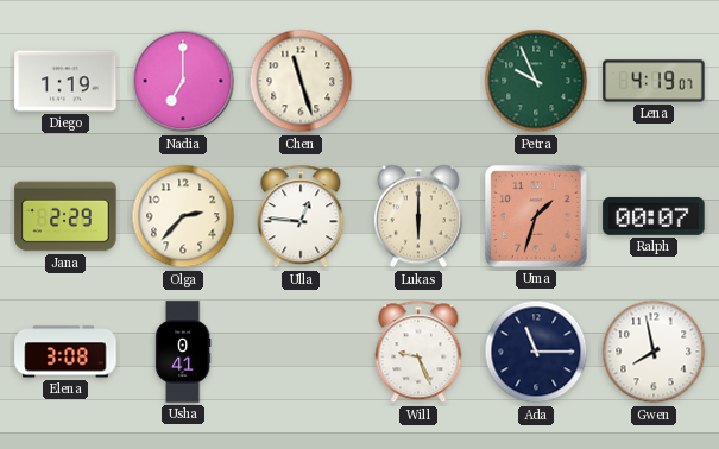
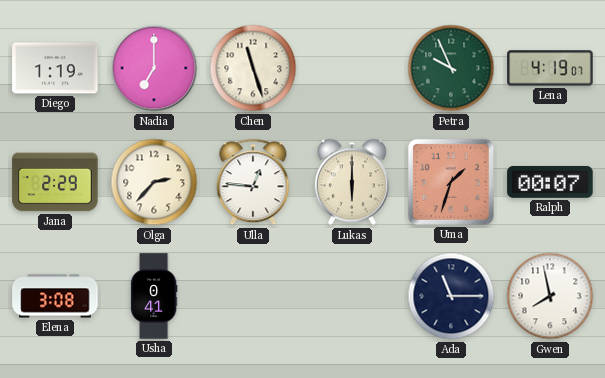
Will: 9:26 -> none (418, 352)
